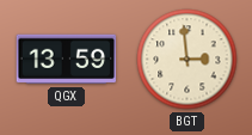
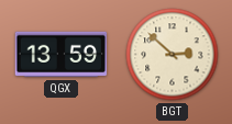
BGT: 2:59 -> 2:52 (173, 55)
